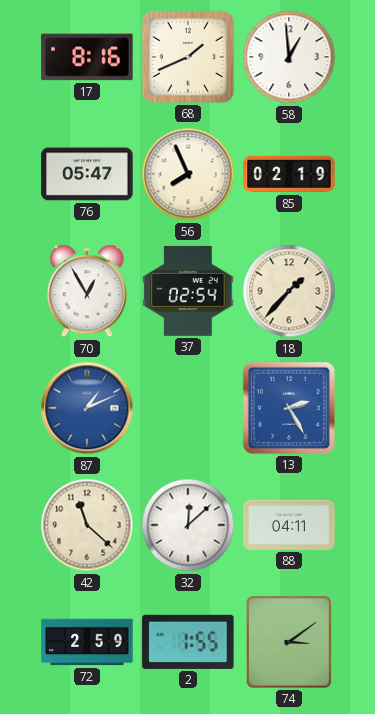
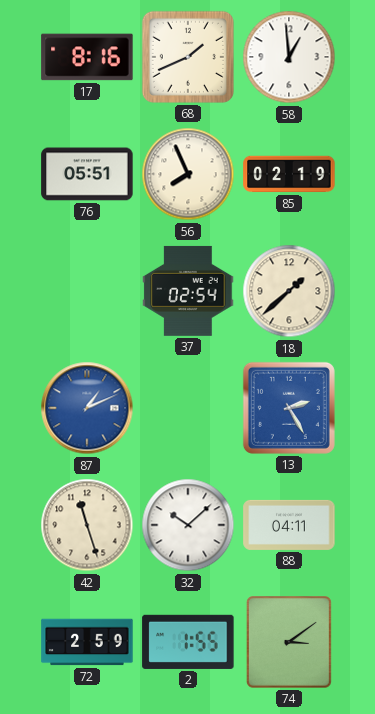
76: 05:47 -> 05:51 (87, 174)
70: 12:55 -> none (87, 291)
18: 1:37 -> 1:38 (289, 291)
42: 11:22 -> 11:27 (87, 525)
32: 12:08 -> 10:08 (188, 525)
